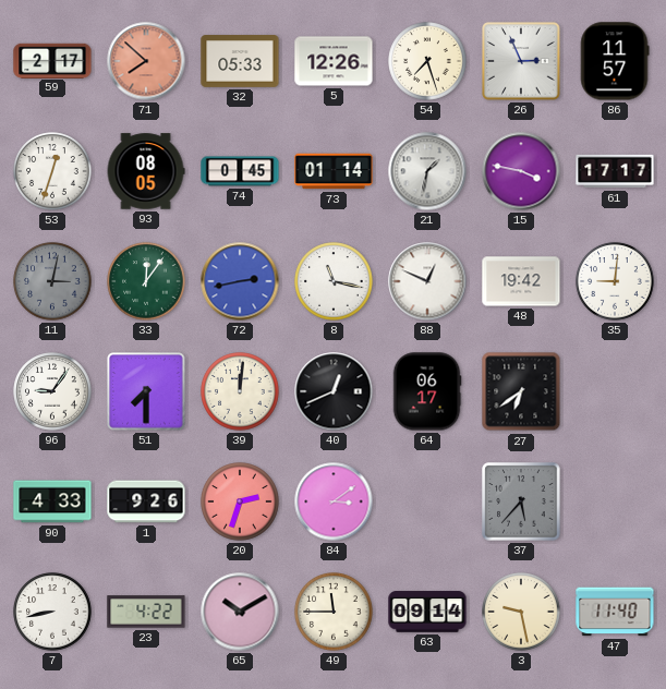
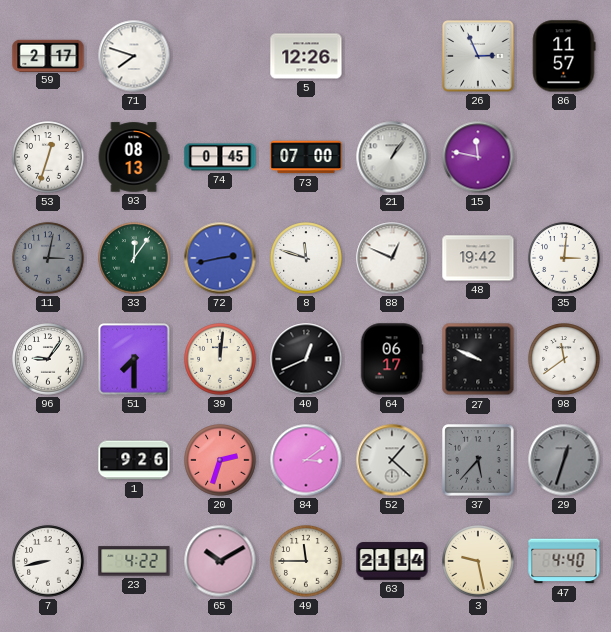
71: 7:52 -> 7:48 (134, 56)
71 dial: salmon -> white (134, 56)
32: 05:33 -> none (240, 61)
54: 7:27 -> none (427, 61)
93: 08:05 -> 08:13 (134, 157)
73: 01:14 -> 07:00 (306, 157)
21: 1:32 -> 1:06 (392, 157)
15: 3:47 -> 11:47 (478, 157)
61: 17:17 -> none (615, 171)
8: 11:17 -> 11:48 (306, 258)
35: 9:01 -> 3:01 (564, 258)
27: 6:39 -> 9:49 (478, 359)
98: none -> 11:39 (564, 359)
90: 4:33 -> none (52, 501)
52: none -> 1:22 (392, 460)
29: none -> 12:33 (564, 460)
63: 09:14 -> 21:14 (392, 561)
47: 11:40 -> 4:40 (564, 561)
